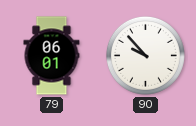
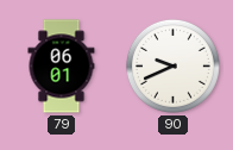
90: 9:53 -> 9:41 (172, 65)
